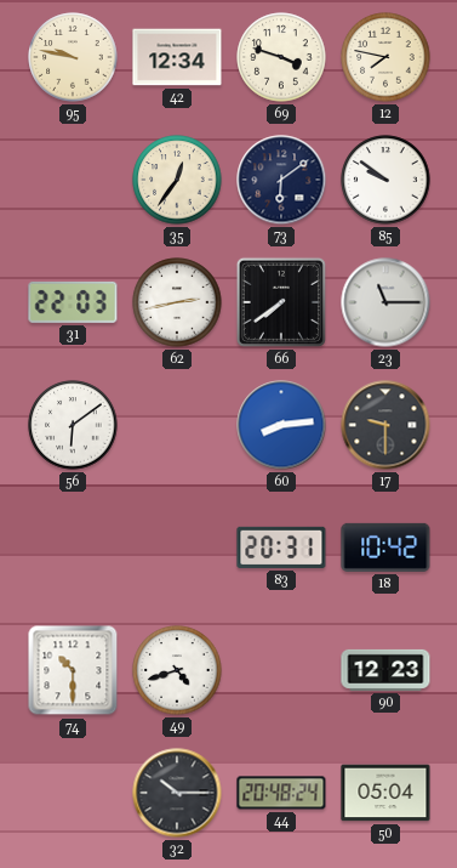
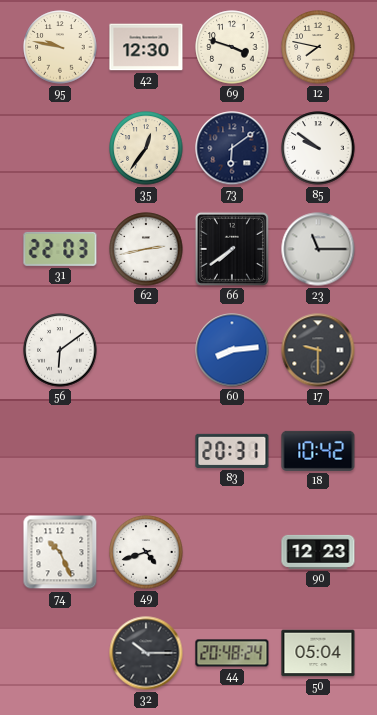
42: 12:34 -> 12:30 (146, 47)
74: 10:30 -> 10:26 (60, 552)
